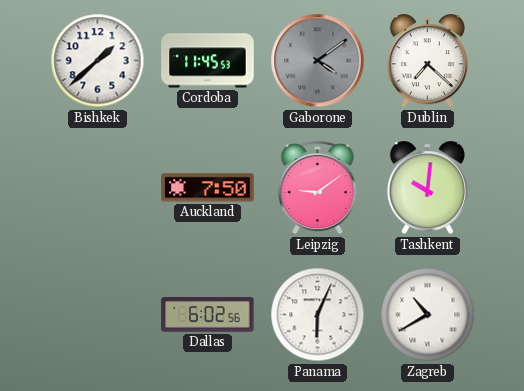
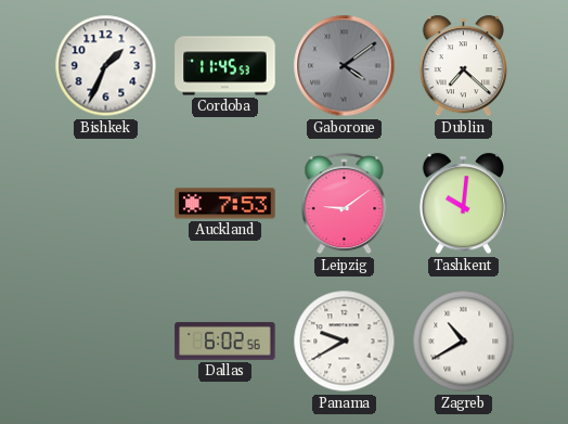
Bishkek: 1:38 -> 1:34 (106, 66)
Auckland: 7:50 -> 7:53 (225, 204)
Panama: 6:04 -> 9:40 (345, 342)
